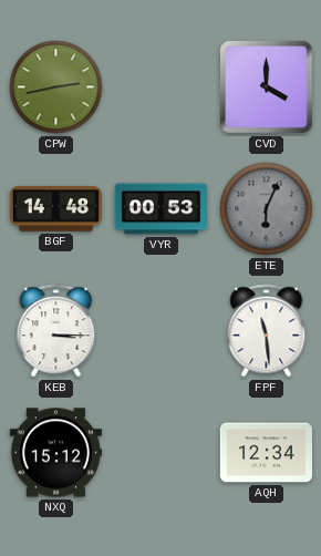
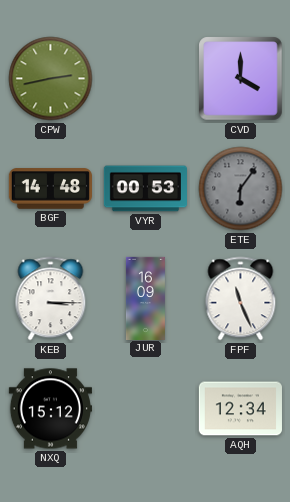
ETE: 6:04 -> 6:06 (241, 189)
JUR: none -> 16:09 (145, 298)
FPF: 11:29 -> 11:26 (241, 299)
